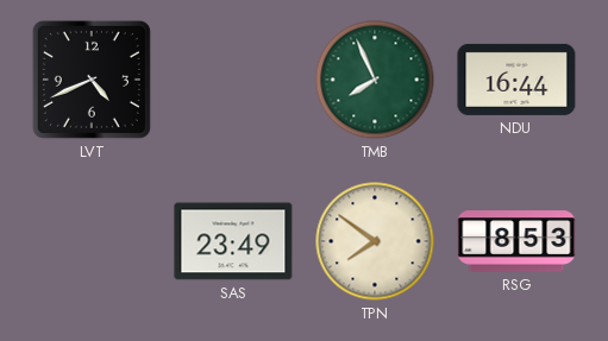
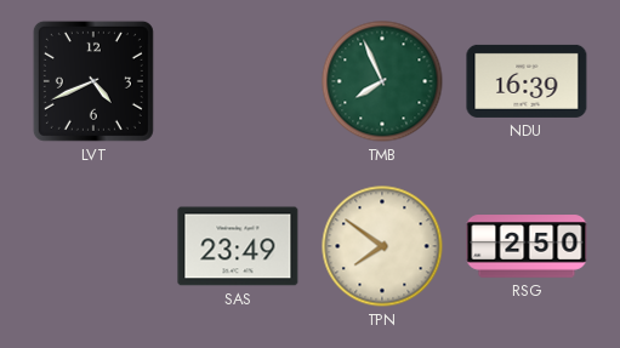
NDU: 16:44 -> 16:39 (527, 81)
RSG: 8:53 -> 2:50 (527, 246)
